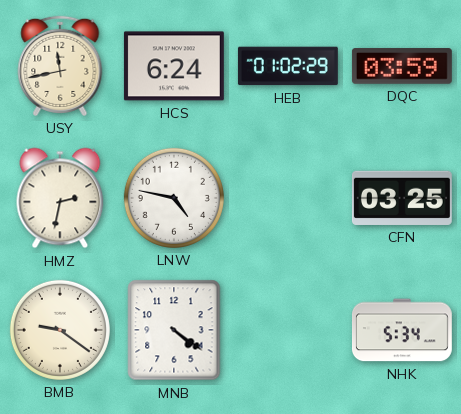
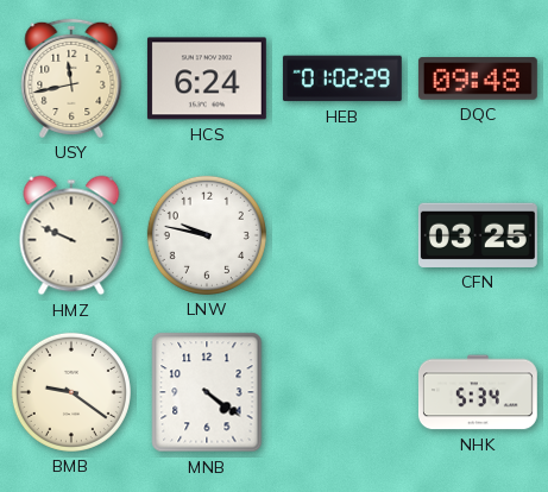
DQC: 03:59 -> 09:48 (478, 78)
HMZ: 2:32 -> 9:49 (71, 235)
LNW: 4:47 -> 9:47 (207, 235)
